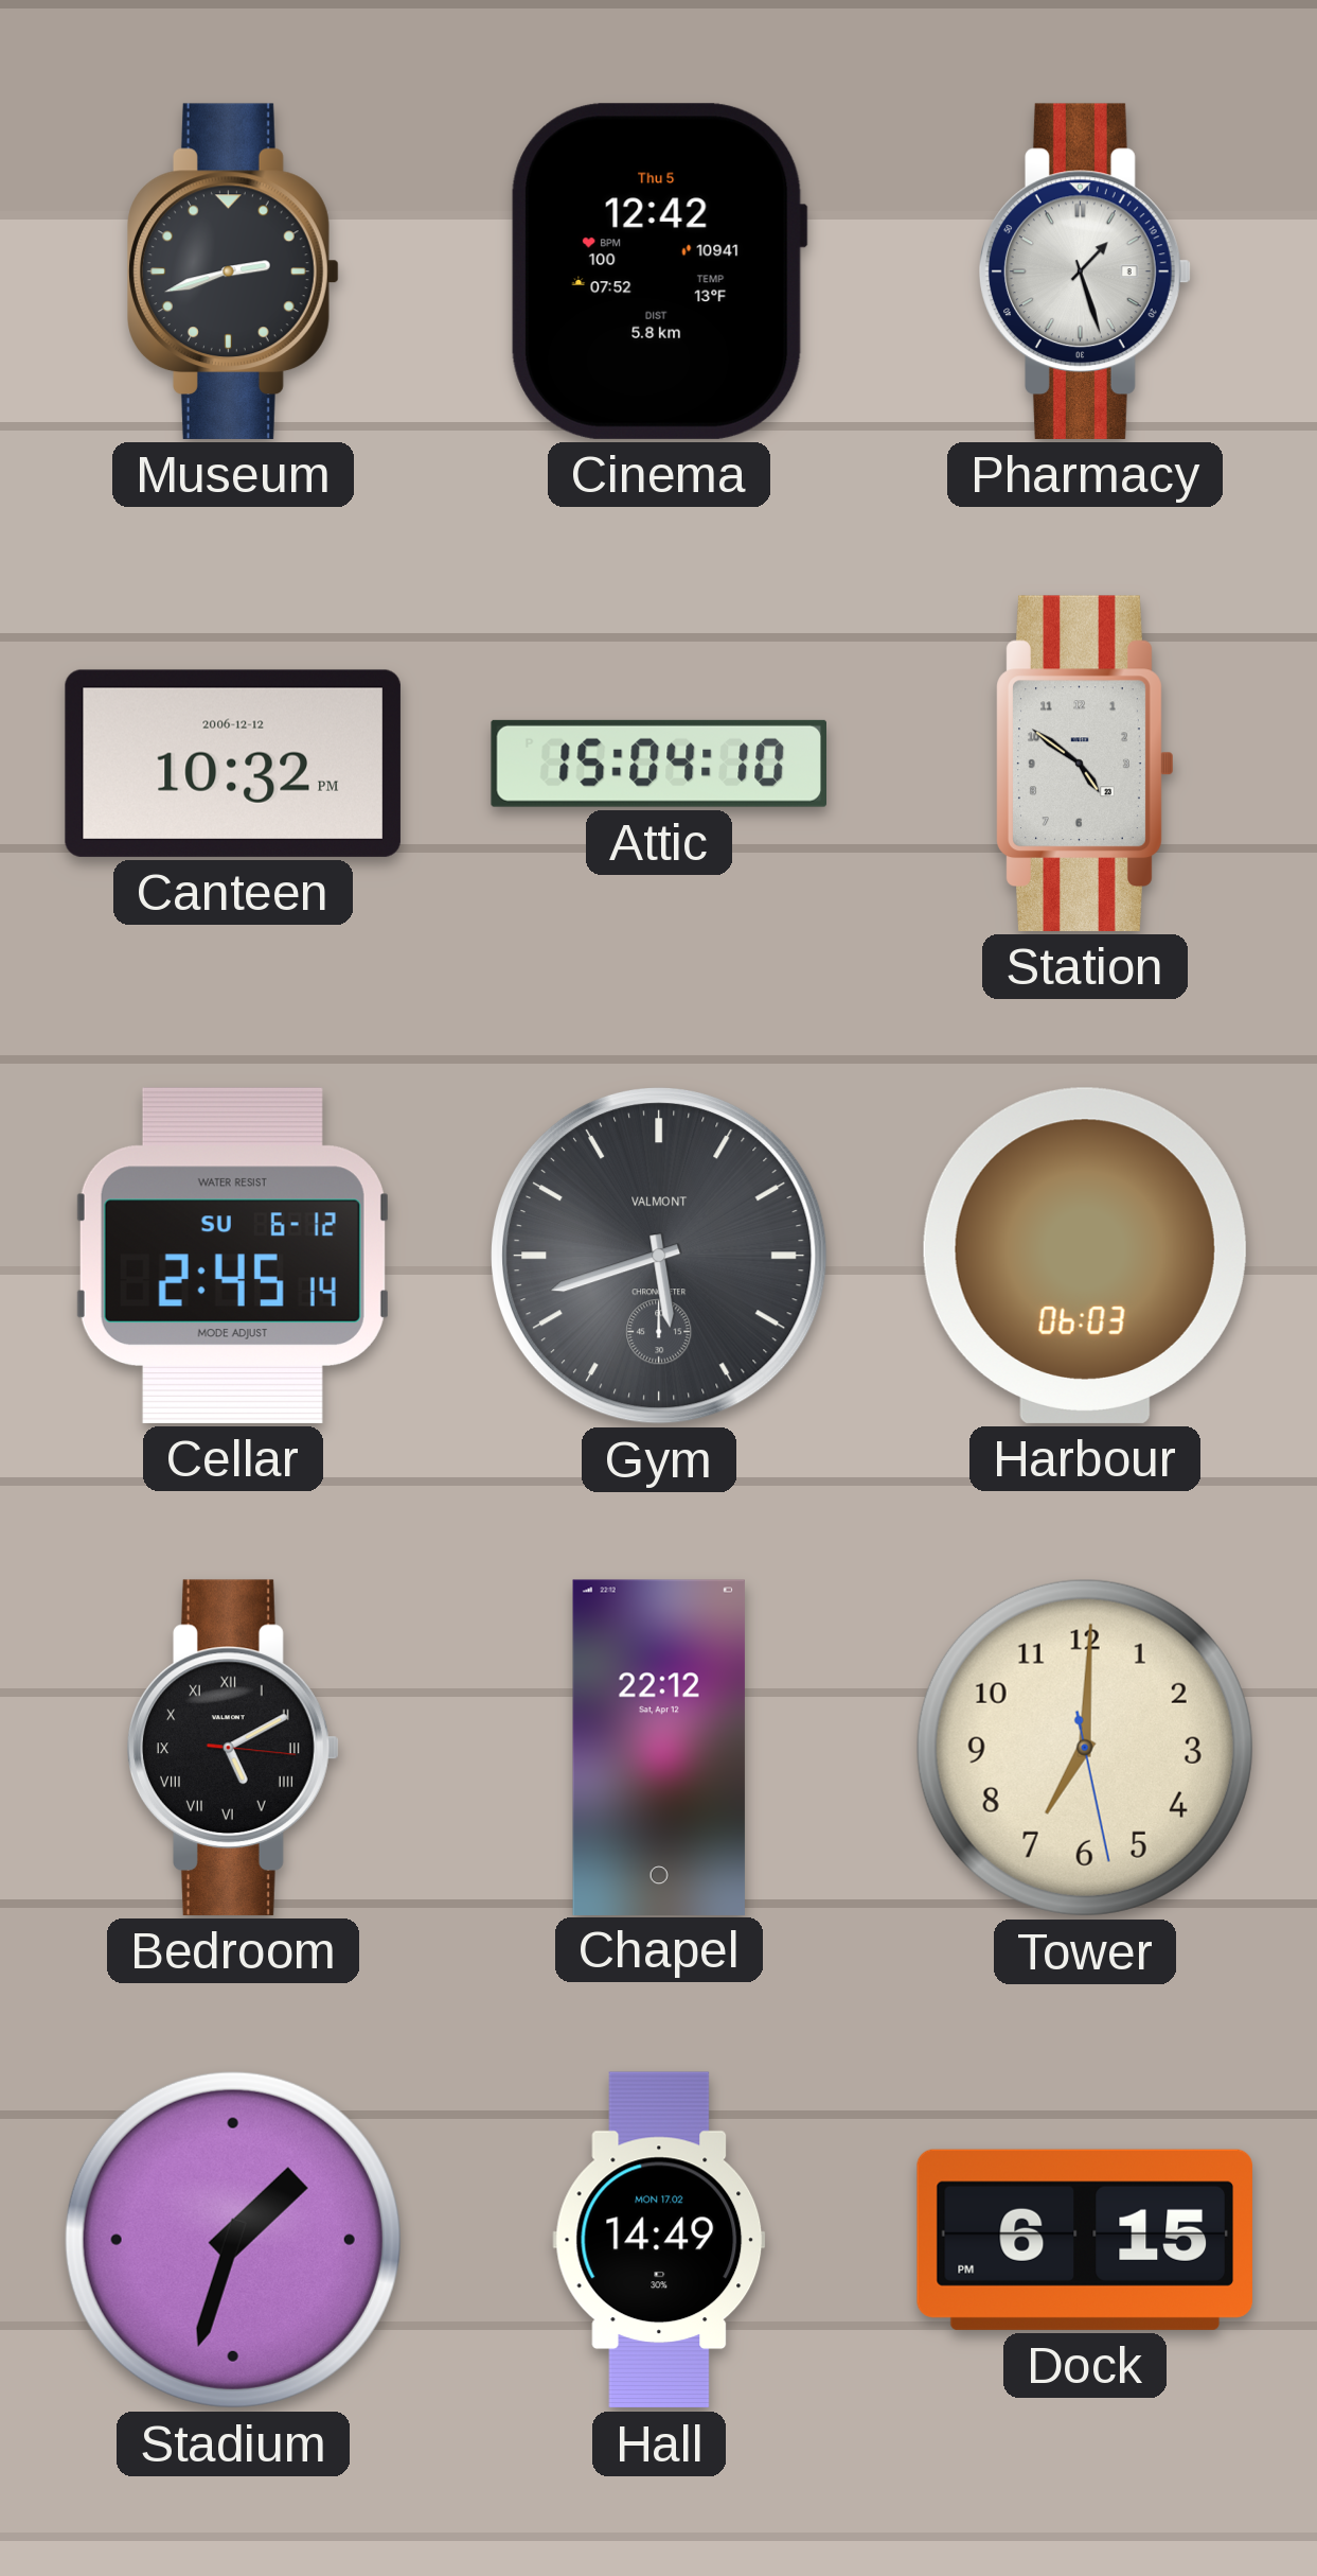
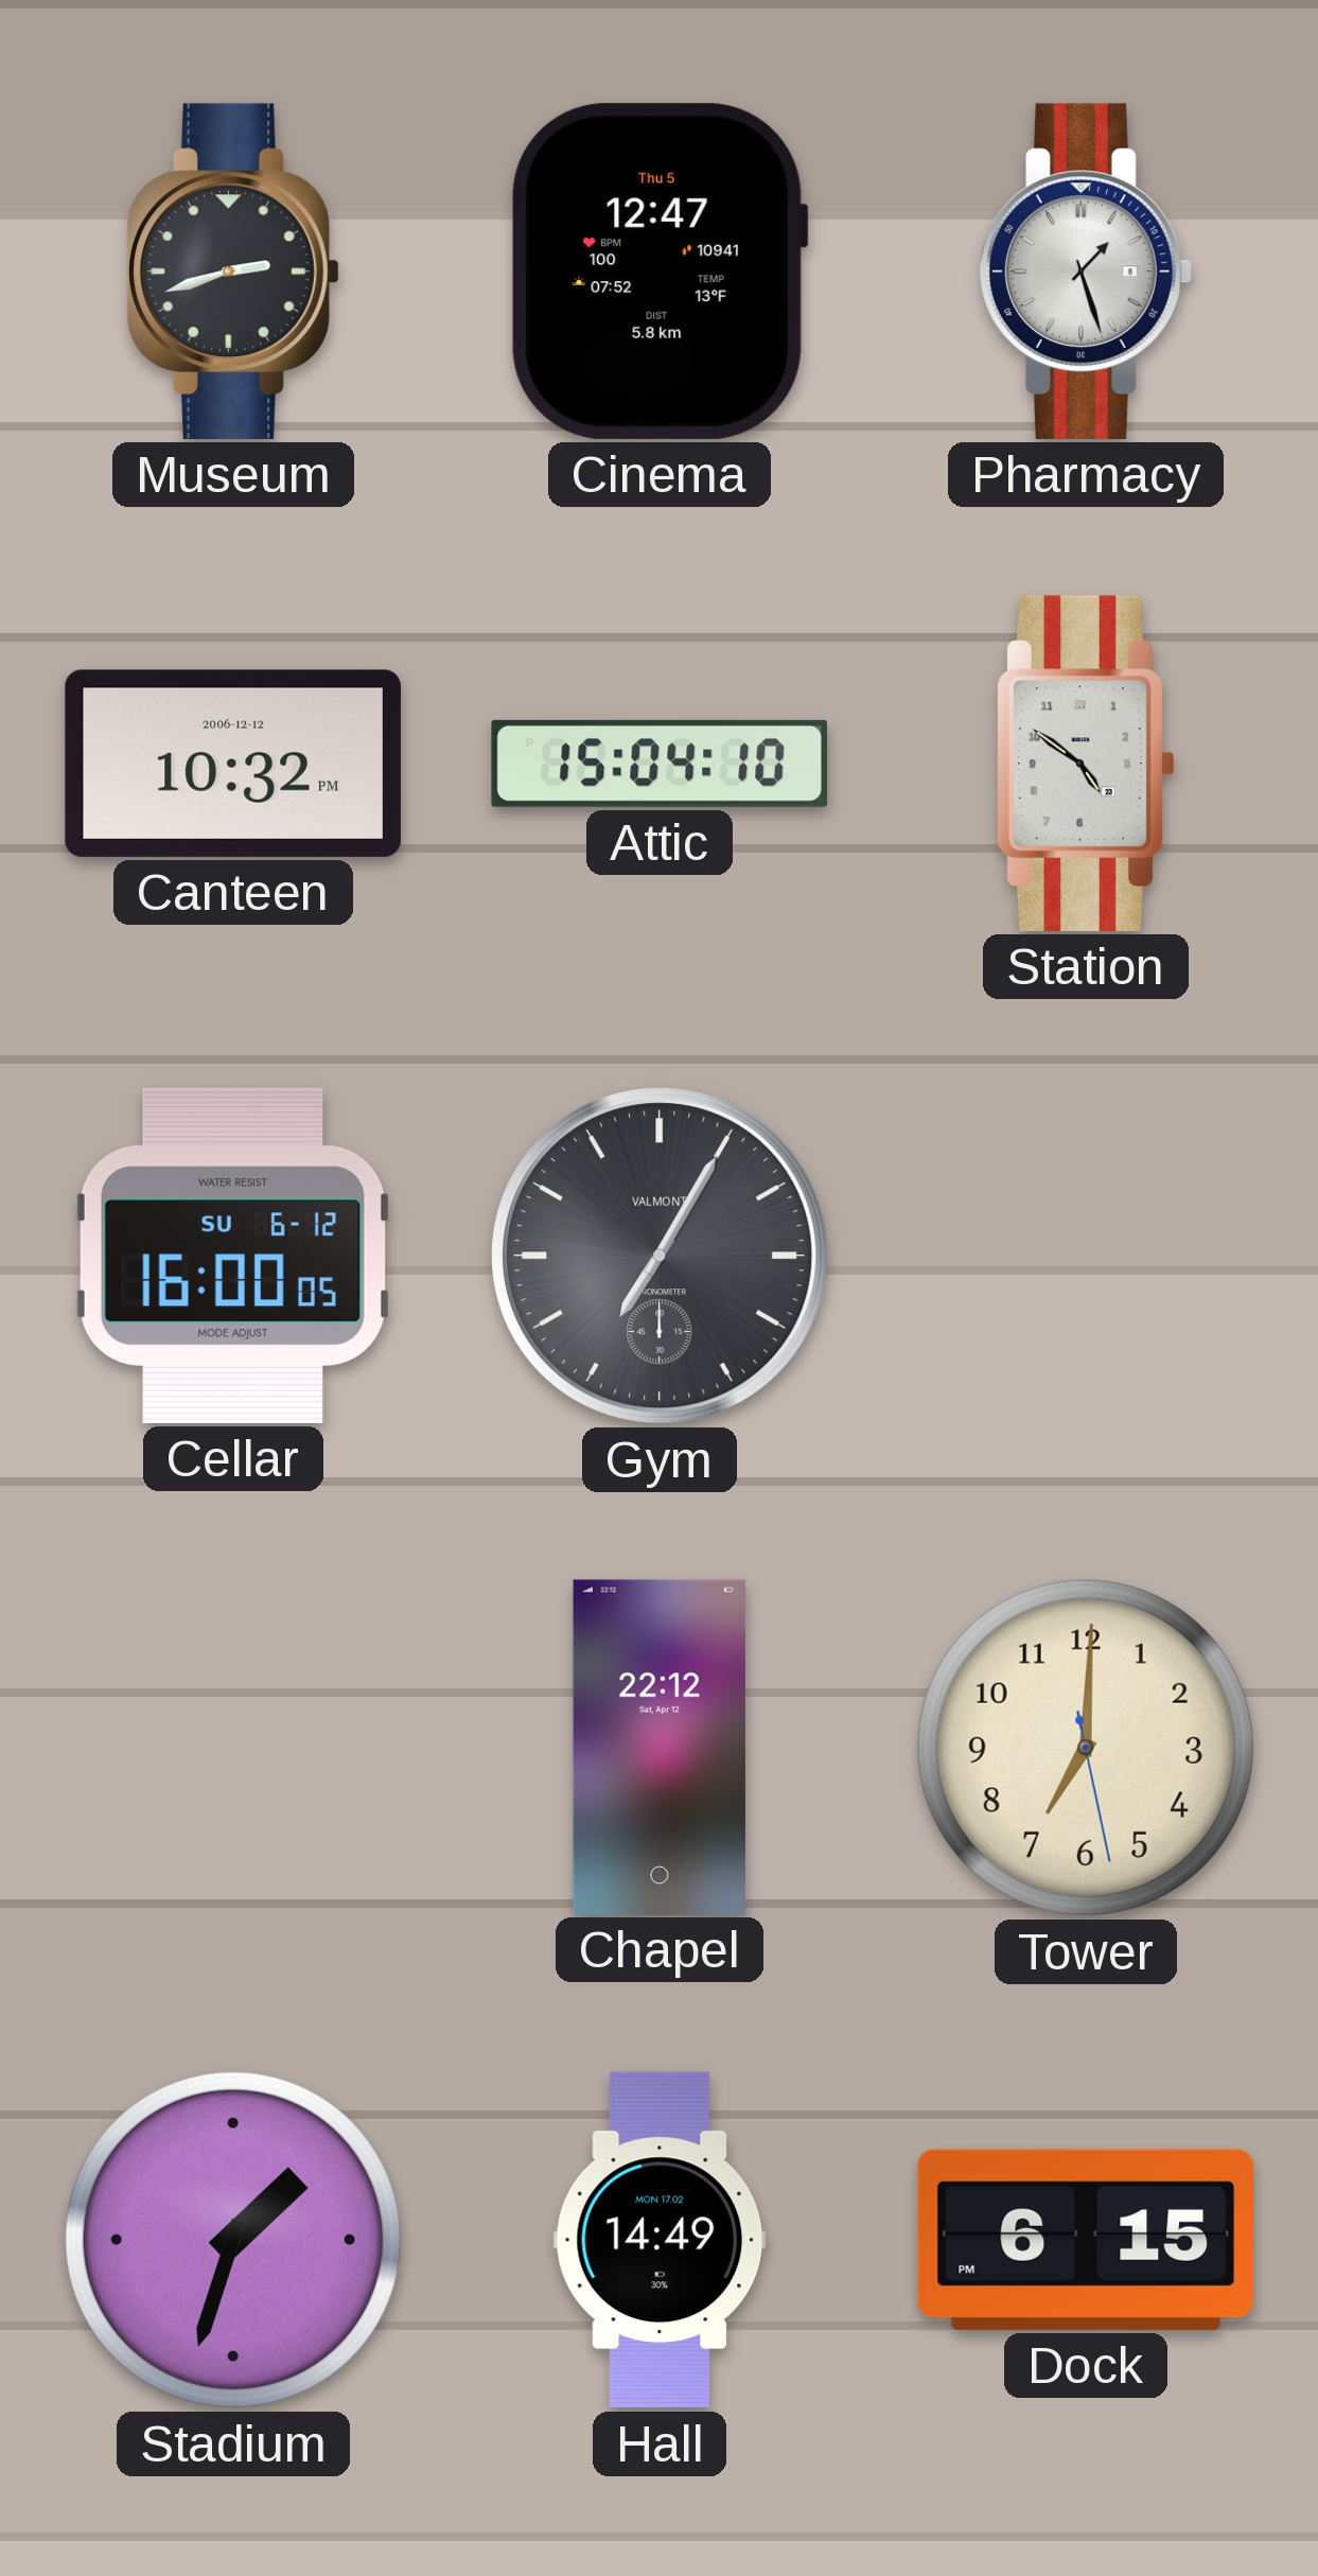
Cinema: 12:42 -> 12:47 (660, 271)
Cellar: 2:45 -> 16:00 (233, 1256)
Gym: 5:42 -> 7:05 (661, 1257)
Harbour: 06:03 -> none (1085, 1256)
Bedroom: 5:10 -> none (234, 1748)
